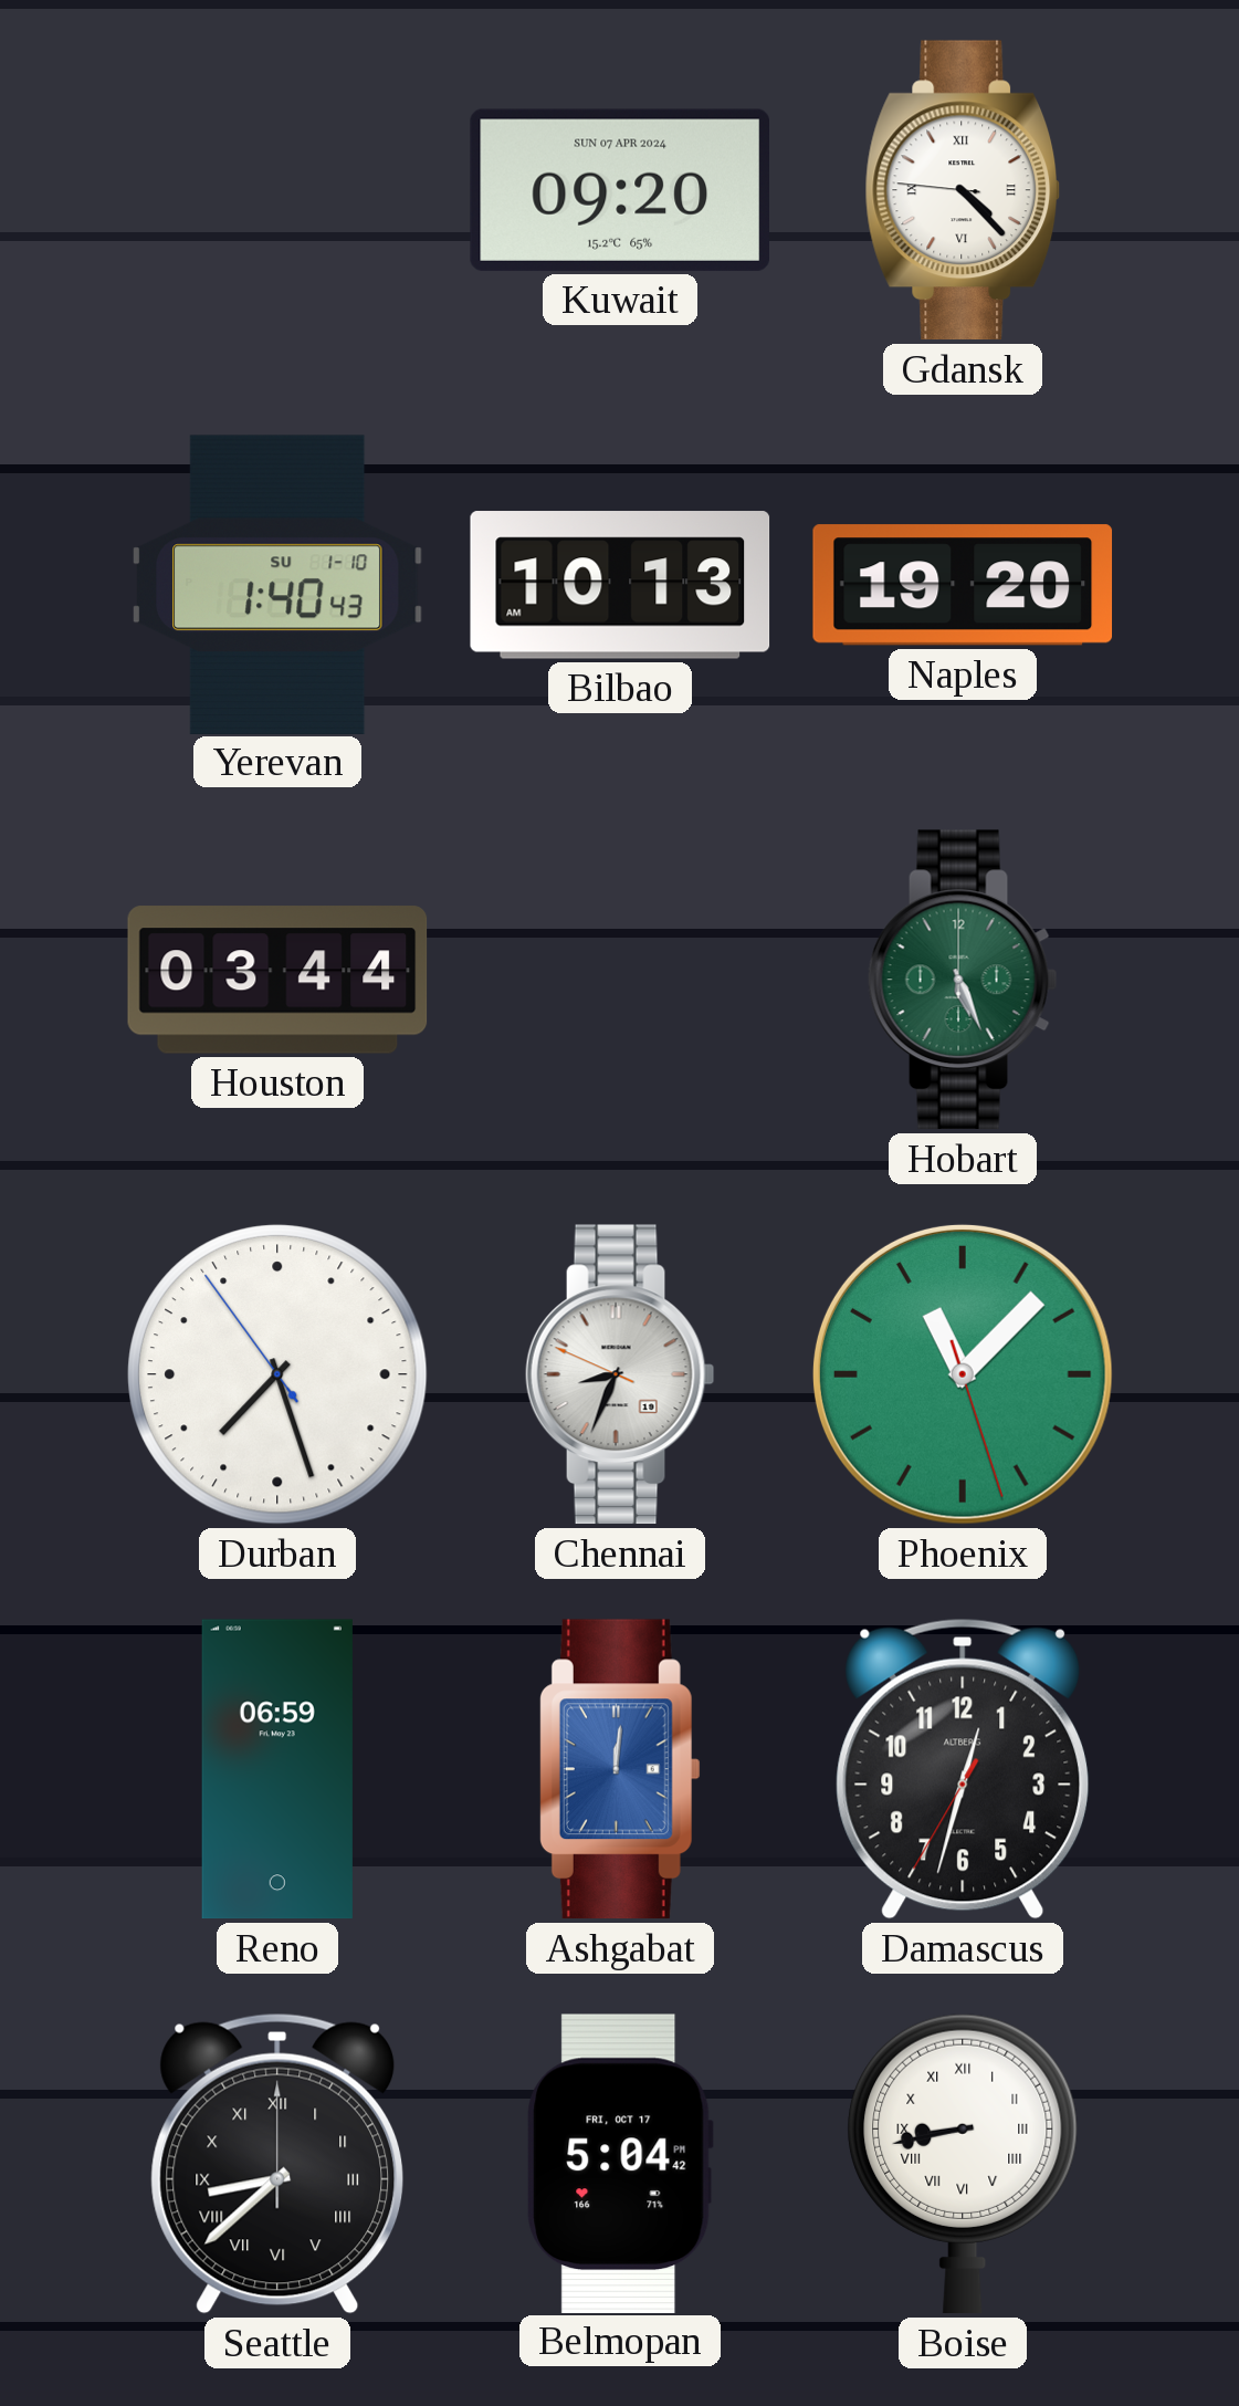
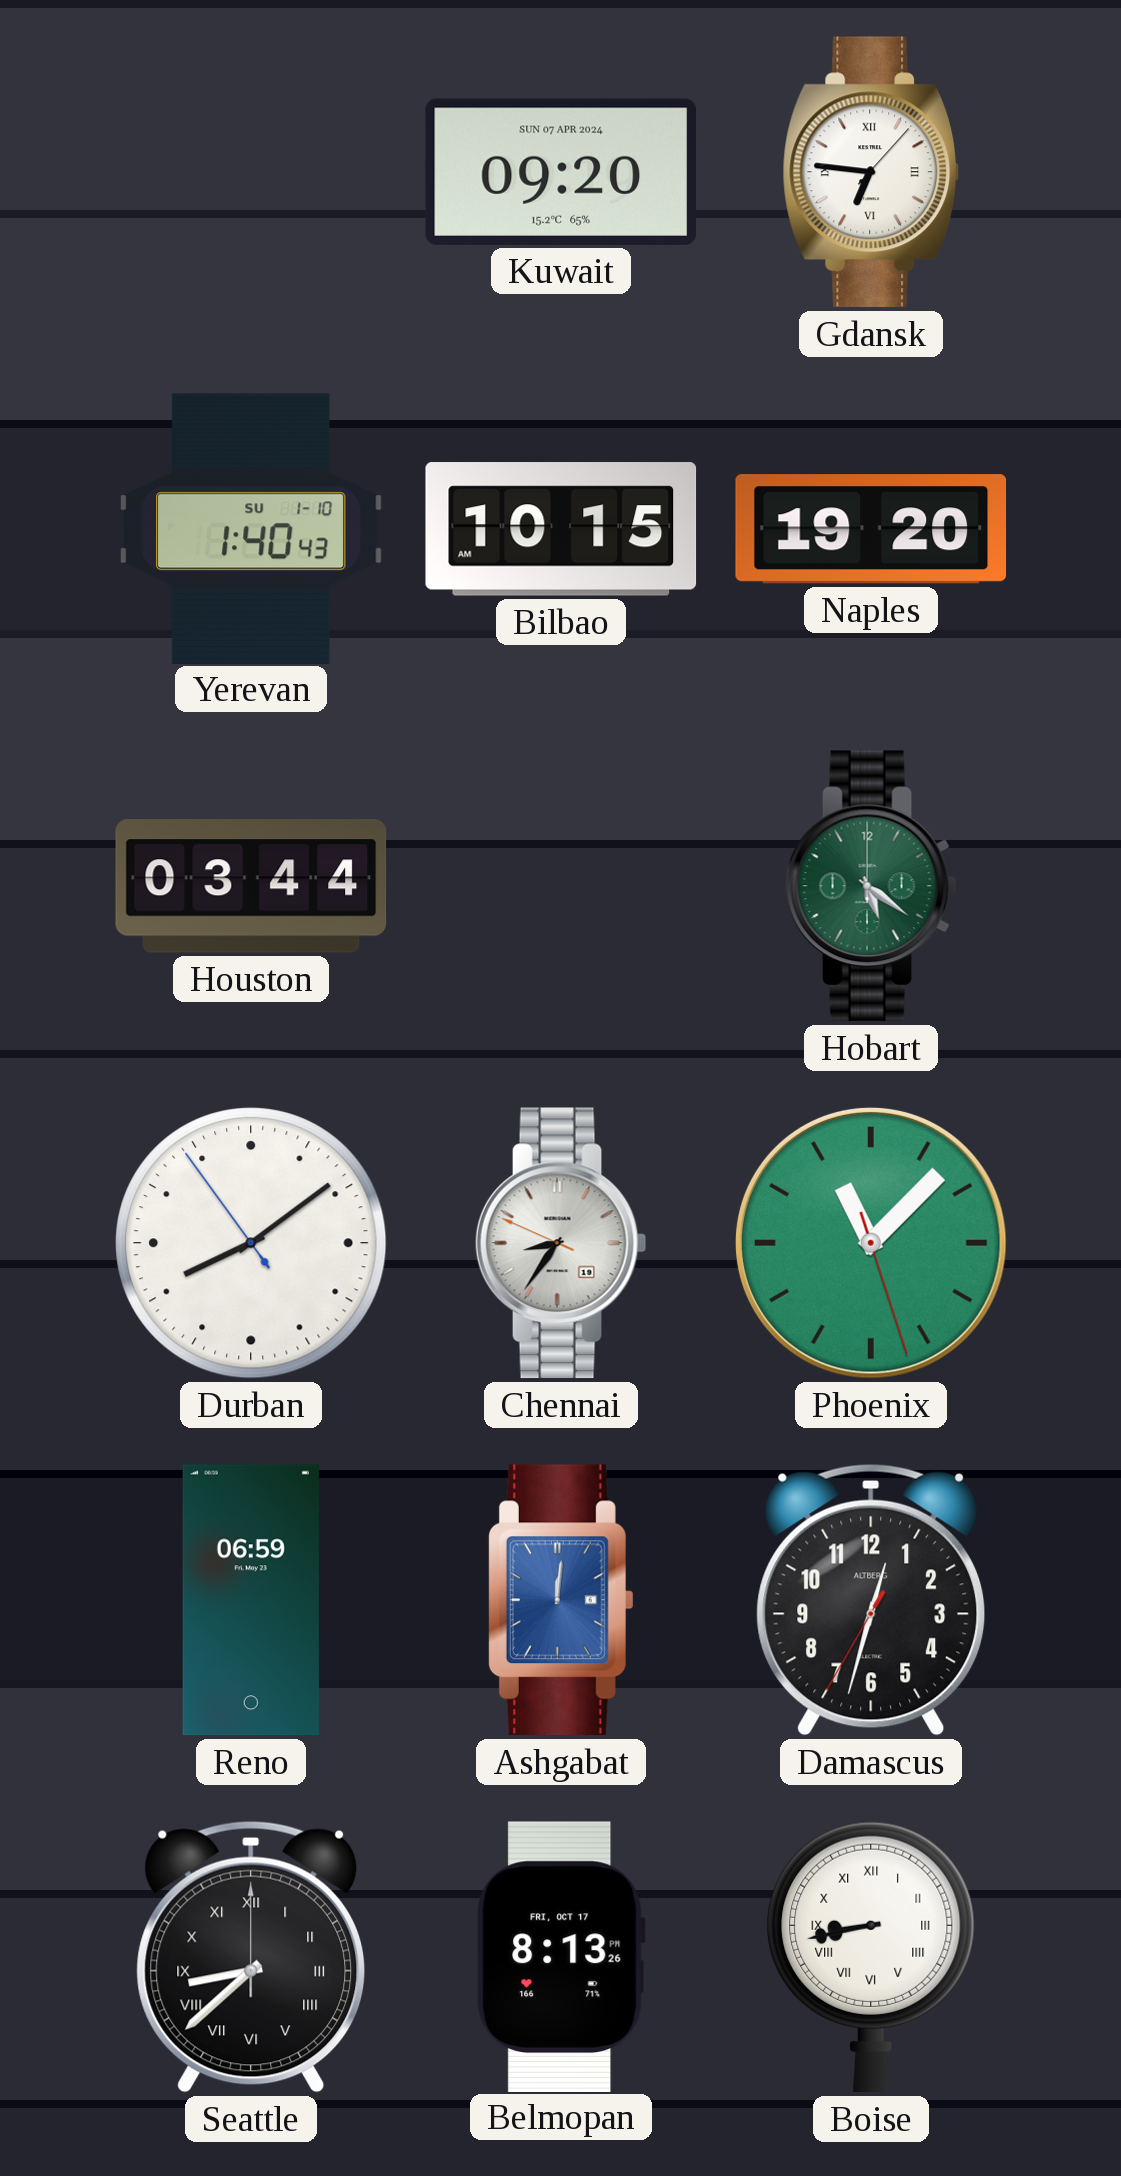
Gdansk: 4:22 -> 6:46 (871, 172)
Bilbao: 10:13 -> 10:15 (561, 529)
Hobart: 5:26 -> 5:21 (871, 886)
Durban: 7:26 -> 8:08 (252, 1244)
Chennai: 8:33 -> 8:35 (561, 1243)
Belmopan: 5:04 -> 8:13 (561, 1956)
